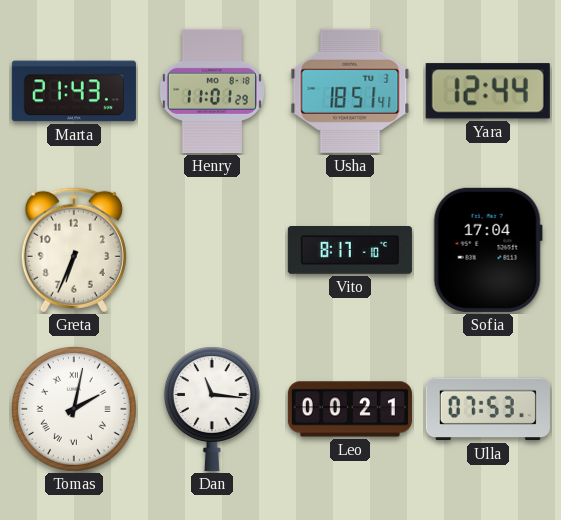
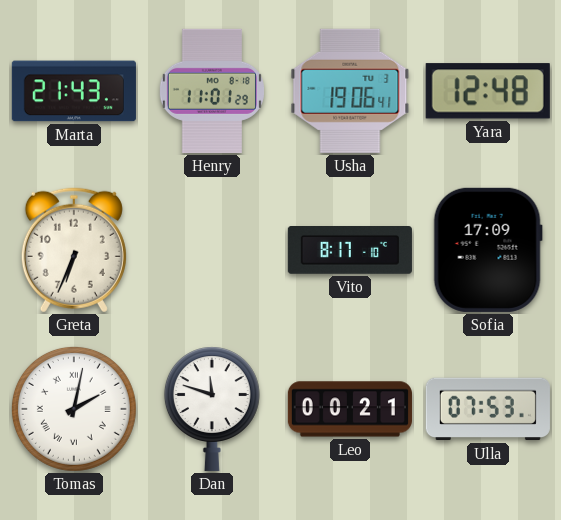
Usha: 18:51 -> 19:06 (350, 91)
Yara: 12:44 -> 12:48 (488, 91)
Sofia: 17:04 -> 17:09 (488, 250)
Dan: 11:16 -> 11:48 (212, 409)
